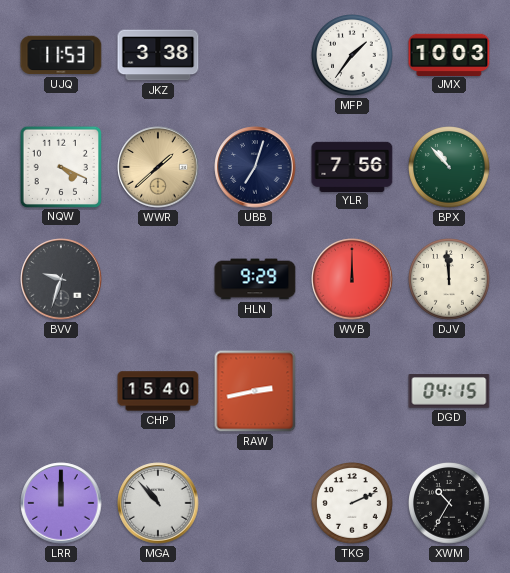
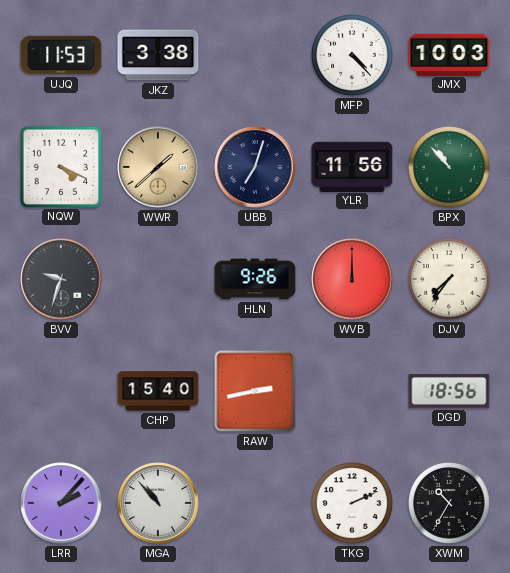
MFP: 1:36 -> 4:23 (353, 56)
YLR: 7:56 -> 11:56 (352, 166)
HLN: 9:29 -> 9:26 (255, 279)
DJV: 11:59 -> 7:36 (450, 280)
DGD: 04:15 -> 18:56 (449, 391)
LRR: 12:00 -> 2:07 (61, 503)
